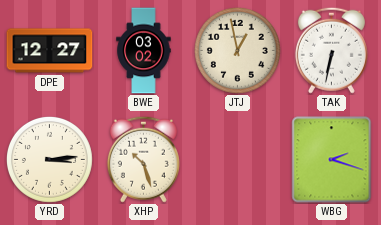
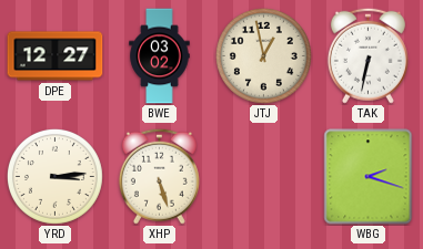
XHP: 10:27 -> 5:27 (159, 176)
